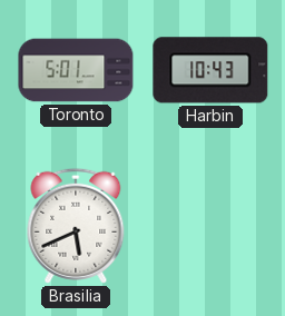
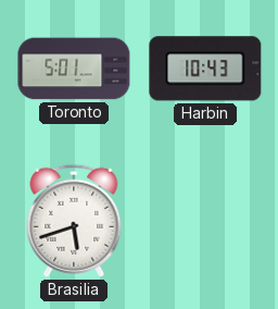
Brasilia: 5:41 -> 5:42 (74, 221)
